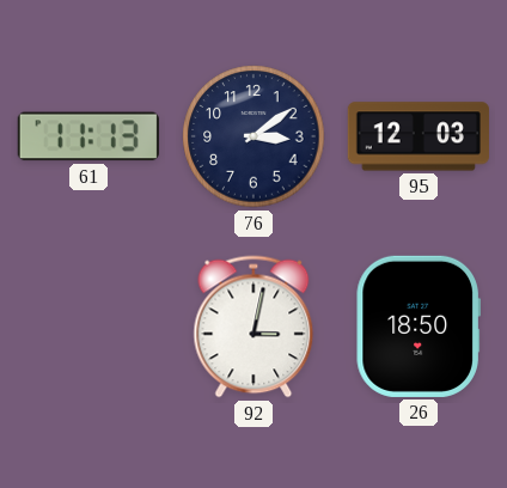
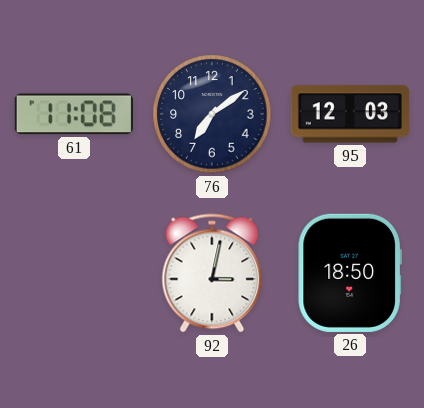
61: 11:13 -> 11:08 (74, 114)
76: 3:09 -> 7:09 (212, 114)
